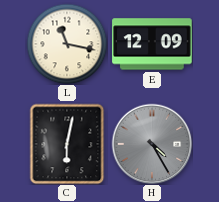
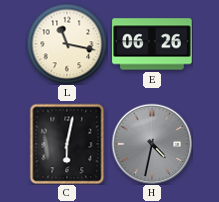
E: 12:09 -> 06:26 (152, 44)
H: 4:25 -> 4:32 (152, 144)
